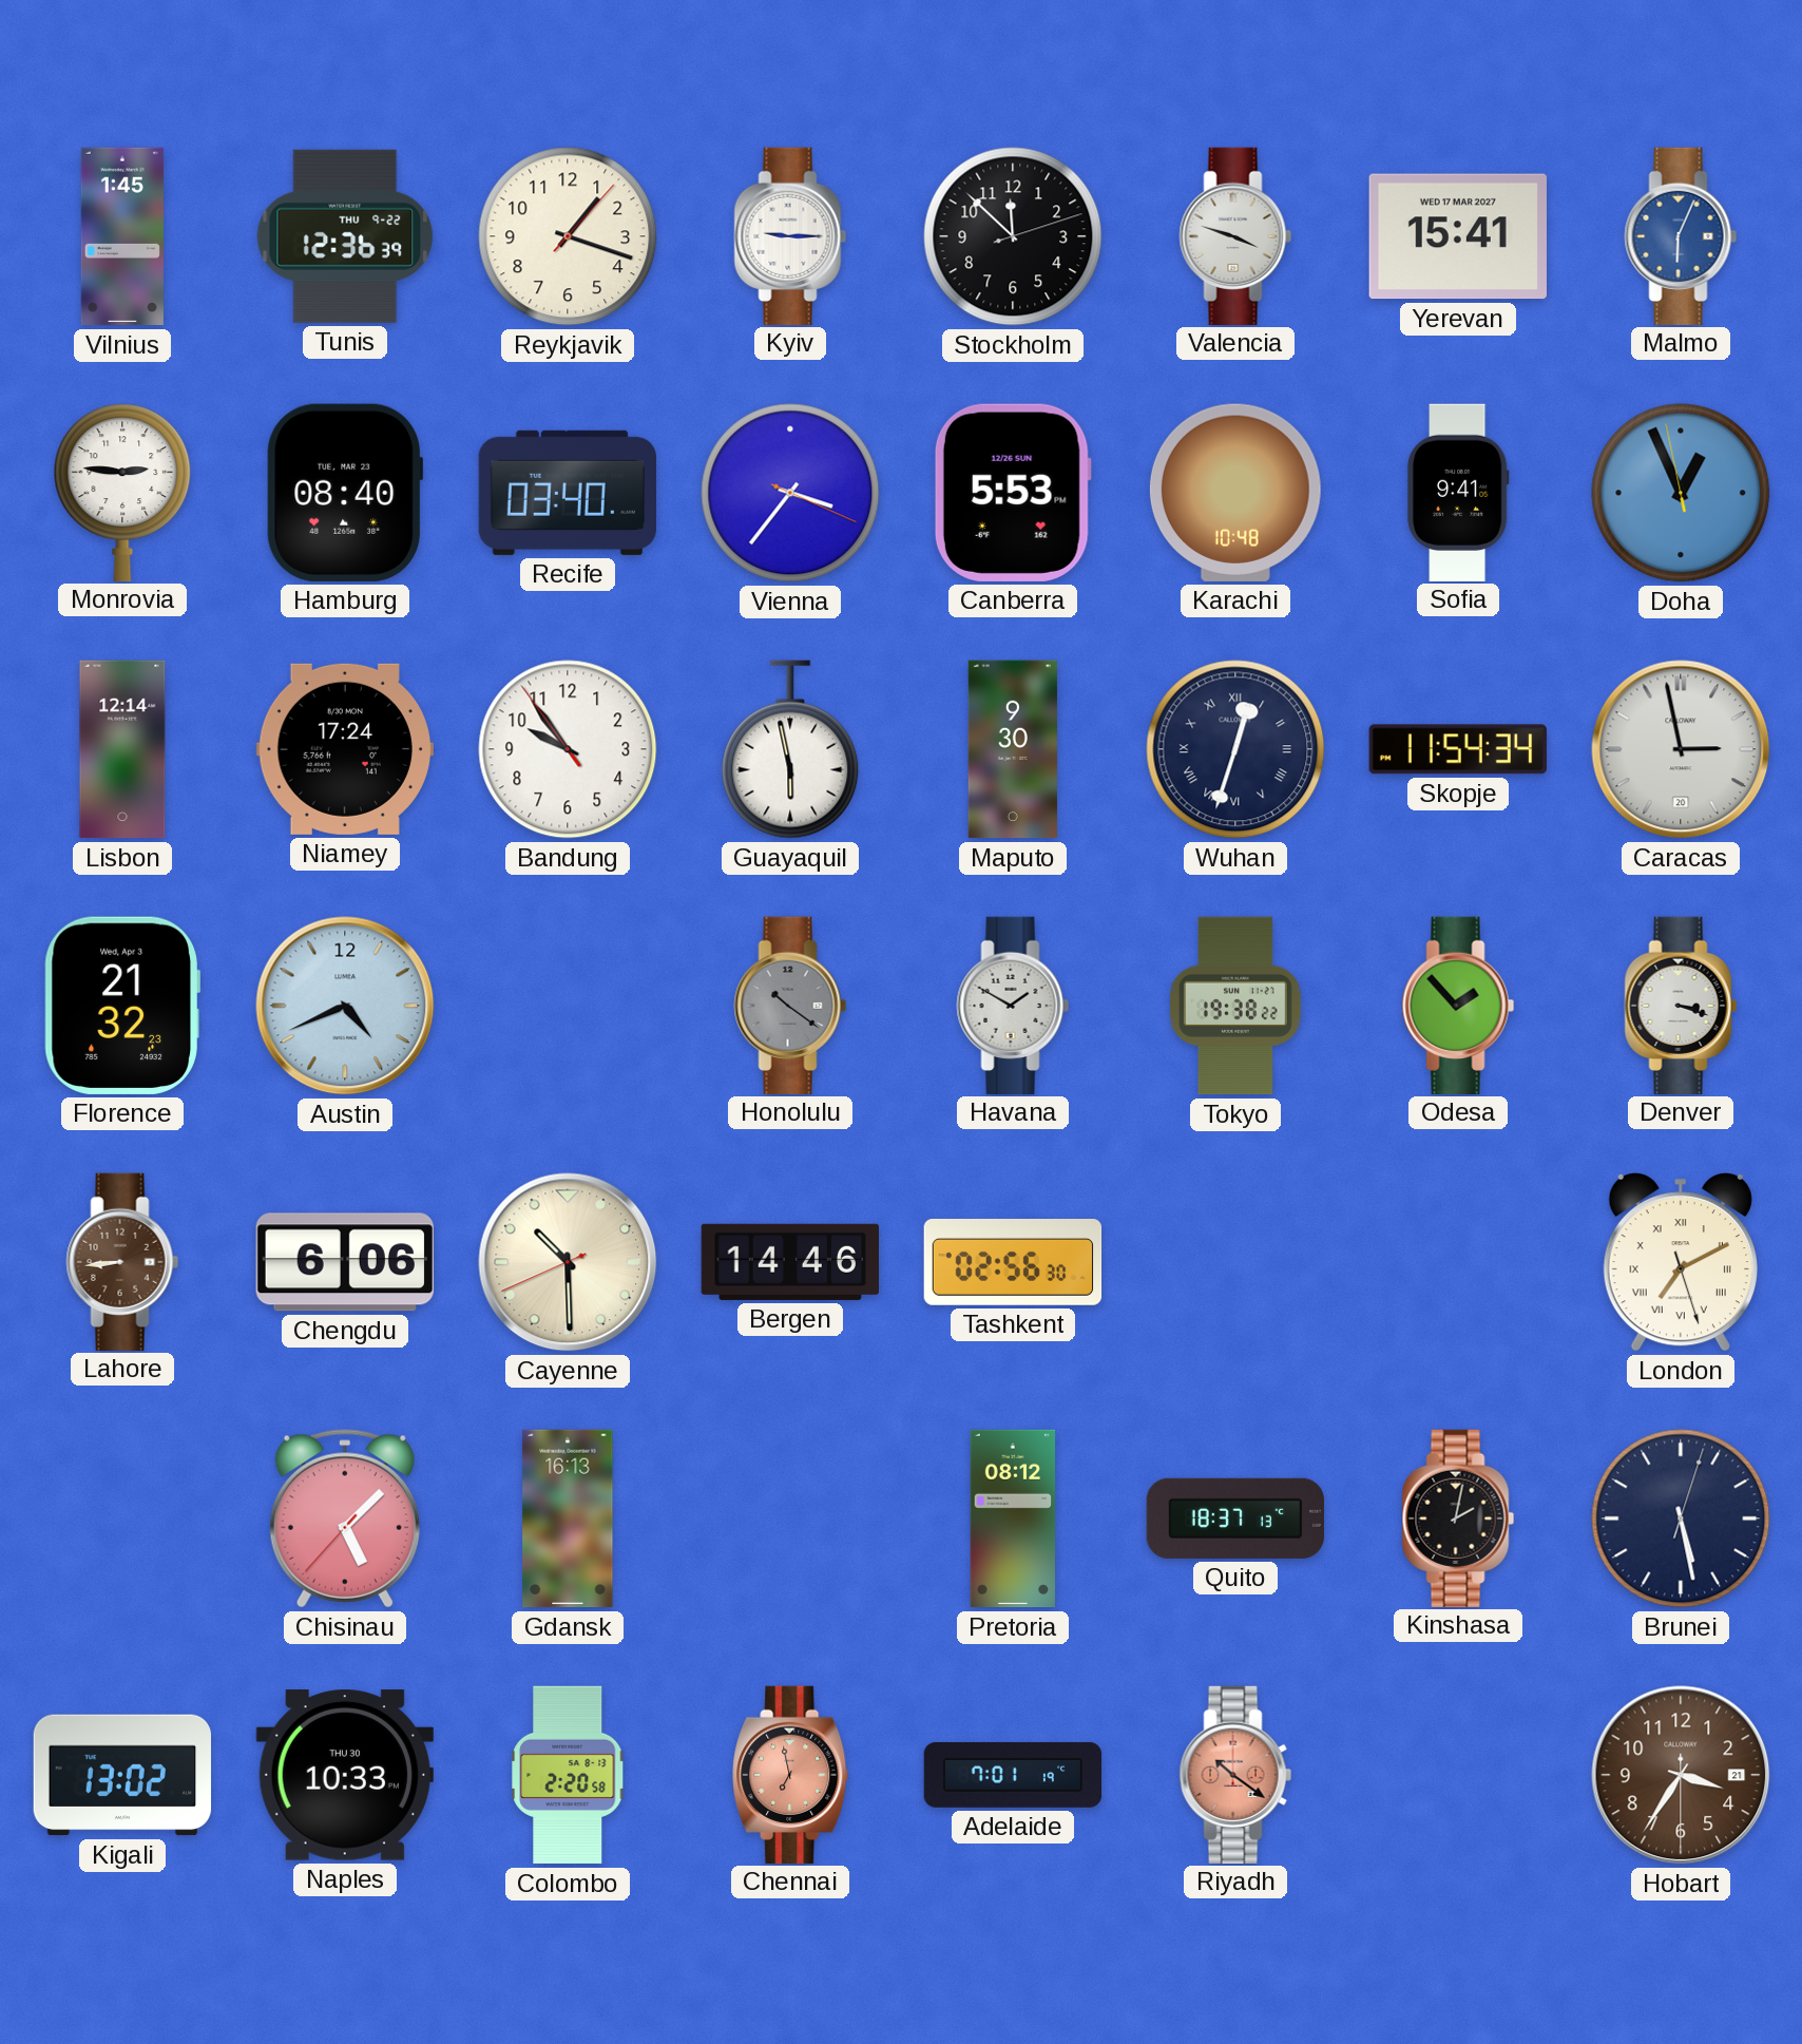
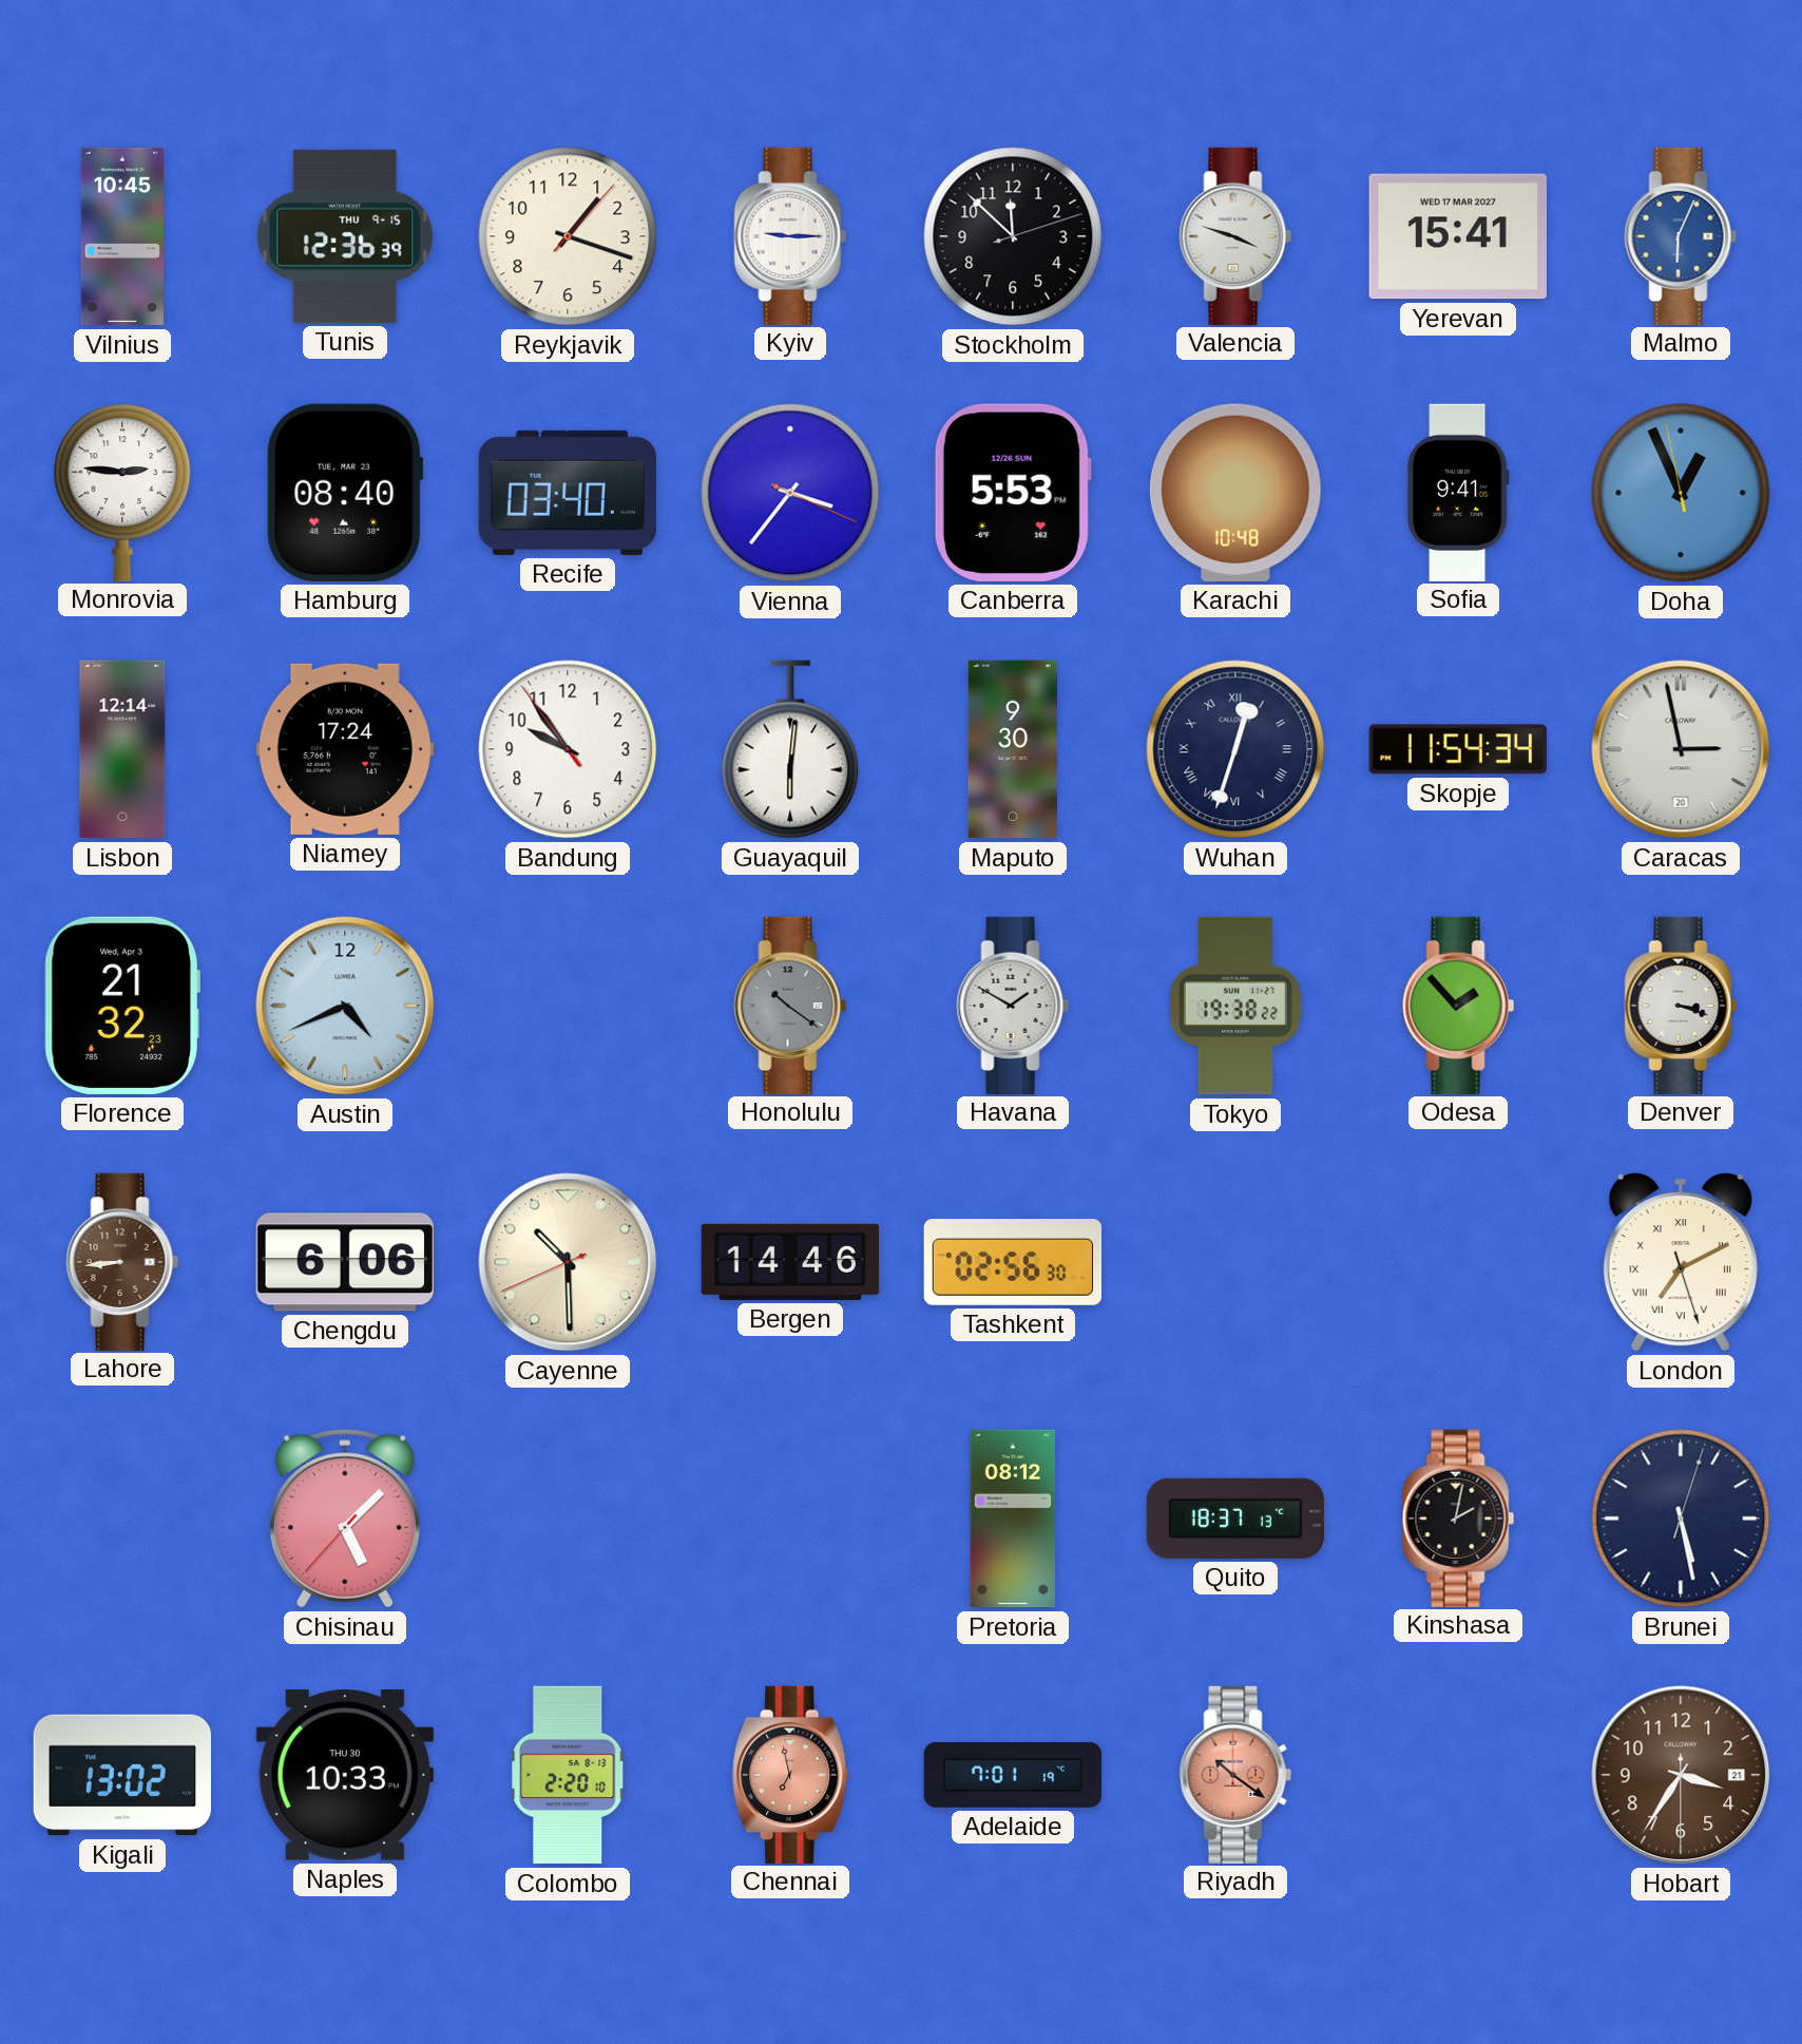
Vilnius: 1:45 -> 10:45 (122, 236)
Tunis date: THU 9-22 -> THU 9-15 (345, 236)
Guayaquil: 5:58 -> 6:01 (790, 749)
Gdansk: 16:13 -> none (568, 1518)
Colombo: 2:20:58 -> 2:20:10 (568, 1775)
